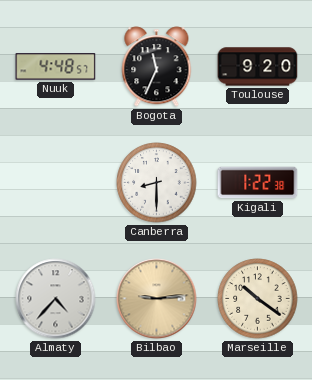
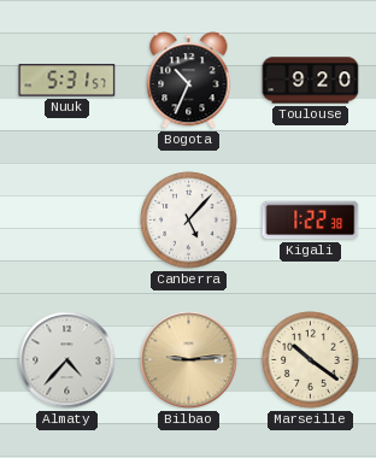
Nuuk: 4:48 -> 5:31 (67, 81)
Bogota: 11:34 -> 10:34 (189, 81)
Canberra: 8:30 -> 5:07 (189, 221)
